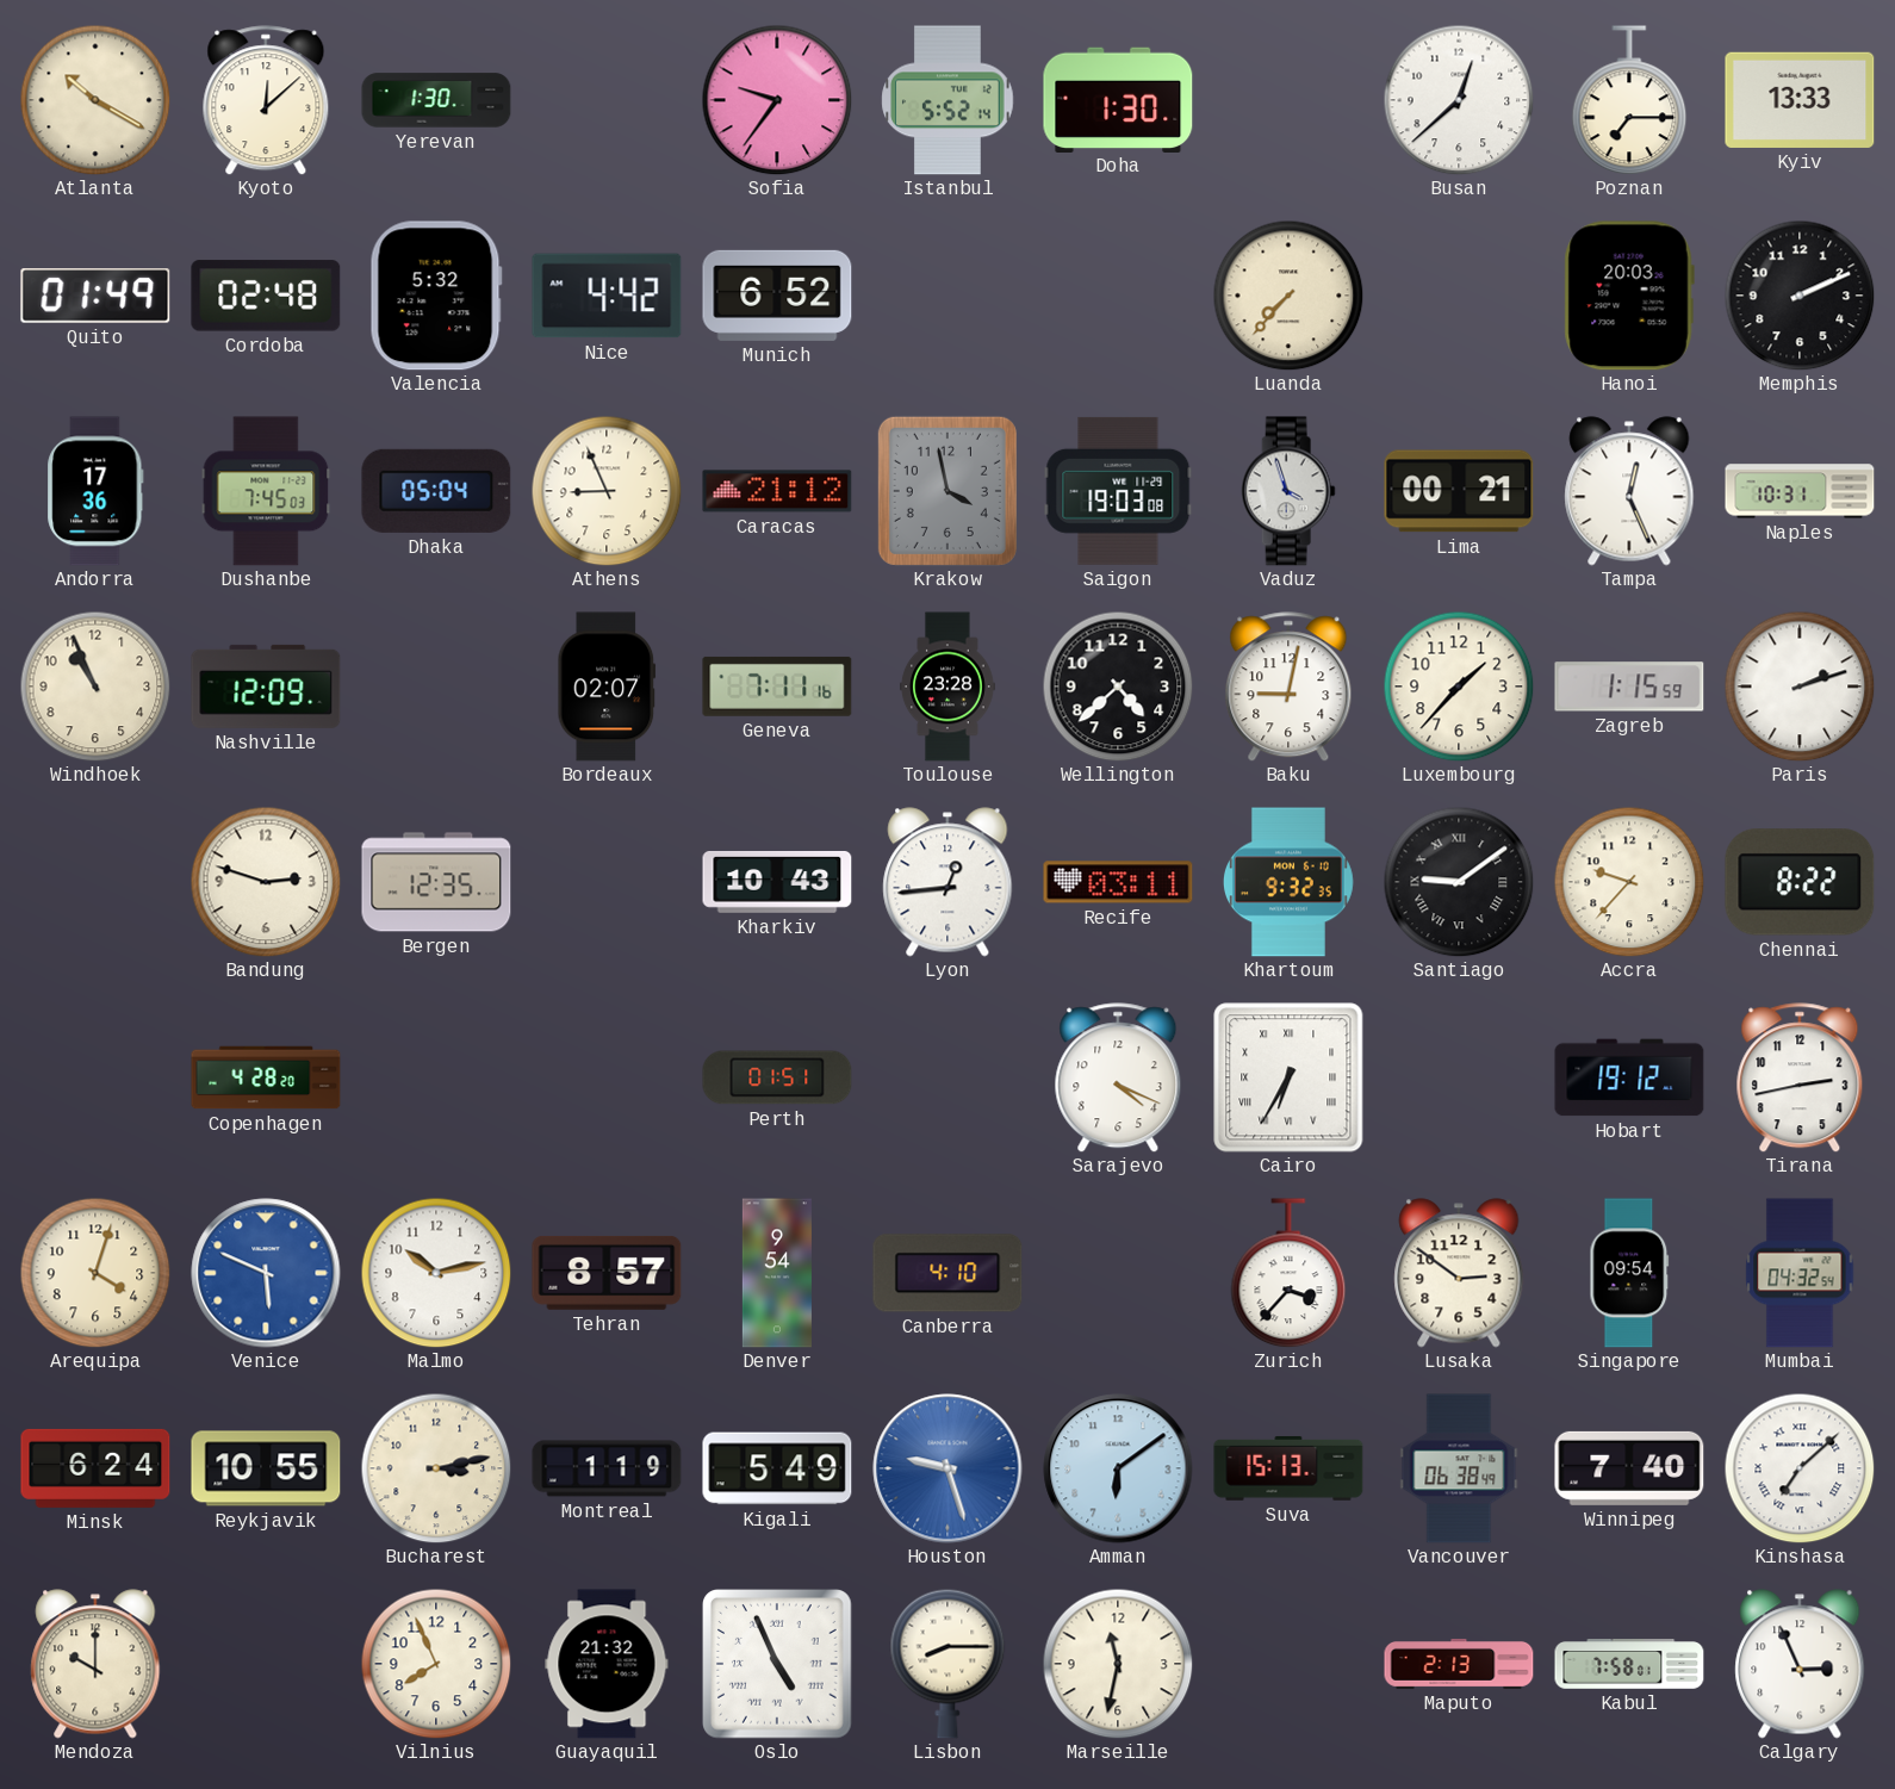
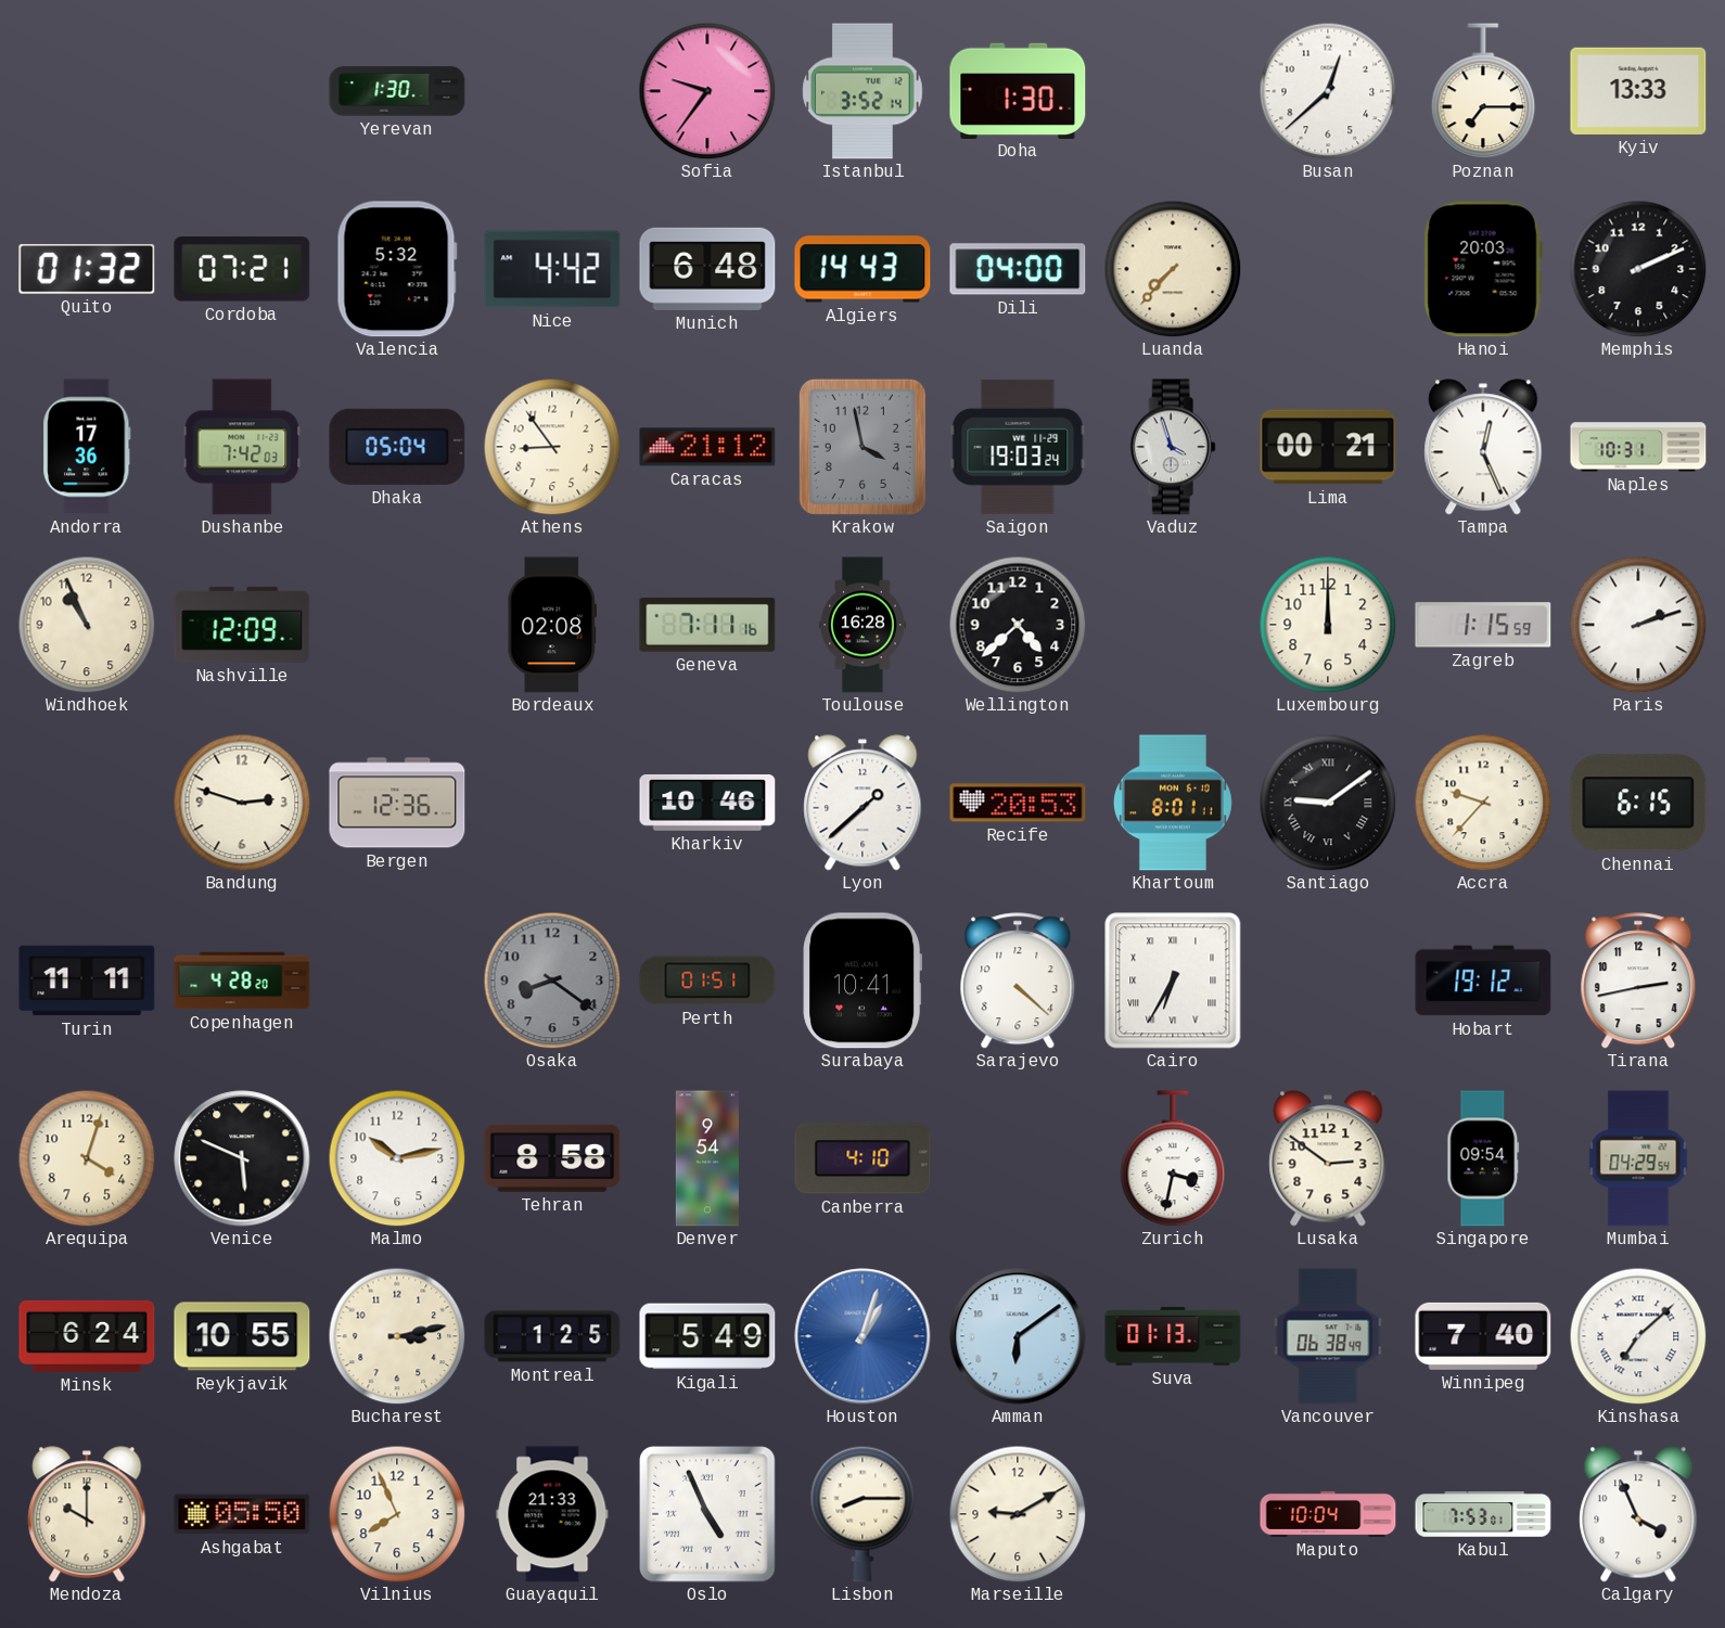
Atlanta: 10:20 -> none (95, 100)
Kyoto: 12:08 -> none (266, 100)
Istanbul: 5:52 -> 3:52 (863, 91)
Quito: 01:49 -> 01:32 (87, 269)
Cordoba: 02:48 -> 07:21 (242, 269)
Munich: 6:52 -> 6:48 (707, 269)
Algiers: none -> 14:43 (863, 269)
Dili: none -> 04:00 (1018, 269)
Dushanbe: 7:45 -> 7:42 (242, 447)
Athens: 8:56 -> 8:54 (552, 447)
Saigon: 19:03:08 -> 19:03:24 (1018, 447)
Bordeaux: 02:07 -> 02:08 (552, 625)
Toulouse: 23:28 -> 16:28 (863, 625)
Baku: 9:02 -> none (1288, 687)
Luxembourg: 1:37 -> 12:00 (1328, 625)
Bergen: 12:35 -> 12:36 (397, 803)
Kharkiv: 10:43 -> 10:46 (707, 803)
Lyon: 12:44 -> 1:38 (863, 803)
Recife: 03:11 -> 20:53 (1018, 803)
Khartoum: 9:32 -> 8:01 (1173, 803)
Chennai: 8:22 -> 6:15 (1638, 803)
Turin: none -> 11:11 (87, 980)
Osaka: none -> 8:21 (552, 980)
Surabaya: none -> 10:41 (861, 980)
Sarajevo: 4:19 -> 4:22 (1018, 980)
Venice dial: blue -> black (242, 1158)
Tehran: 8:57 -> 8:58 (552, 1158)
Zurich: 3:37 -> 3:32 (1173, 1158)
Mumbai: 04:32 -> 04:29 (1638, 1158)
Montreal: 1:19 -> 1:25 (552, 1336)
Houston: 9:27 -> 1:03 (863, 1336)
Suva: 15:13 -> 01:13 (1173, 1336)
Ashgabat: none -> 05:50 (242, 1514)
Guayaquil: 21:32 -> 21:33 (552, 1514)
Marseille: 11:32 -> 9:10 (1018, 1514)
Maputo: 2:13 -> 10:04 (1328, 1514)
Kabul: 7:58 -> 7:53 (1483, 1514)
Calgary: 2:56 -> 3:56 (1638, 1514)
